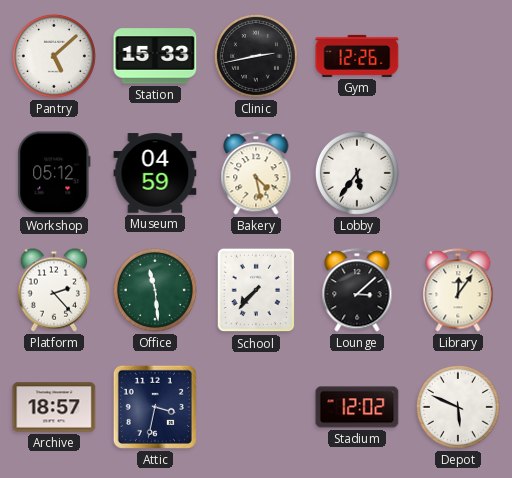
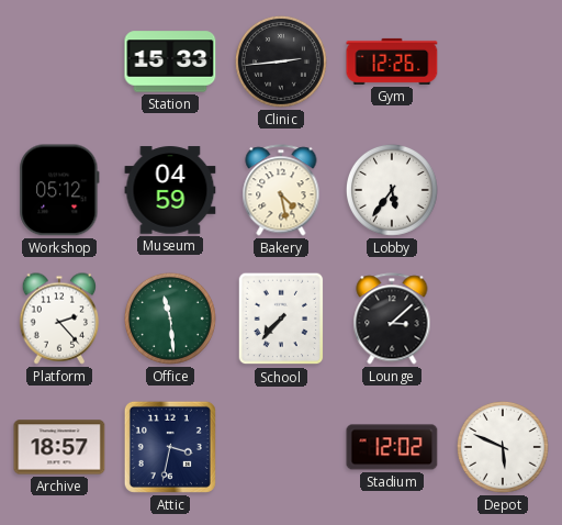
Pantry: 5:08 -> none (54, 56)
Clinic: 2:43 -> 2:44 (281, 62)
Library: 12:06 -> none (458, 290)
